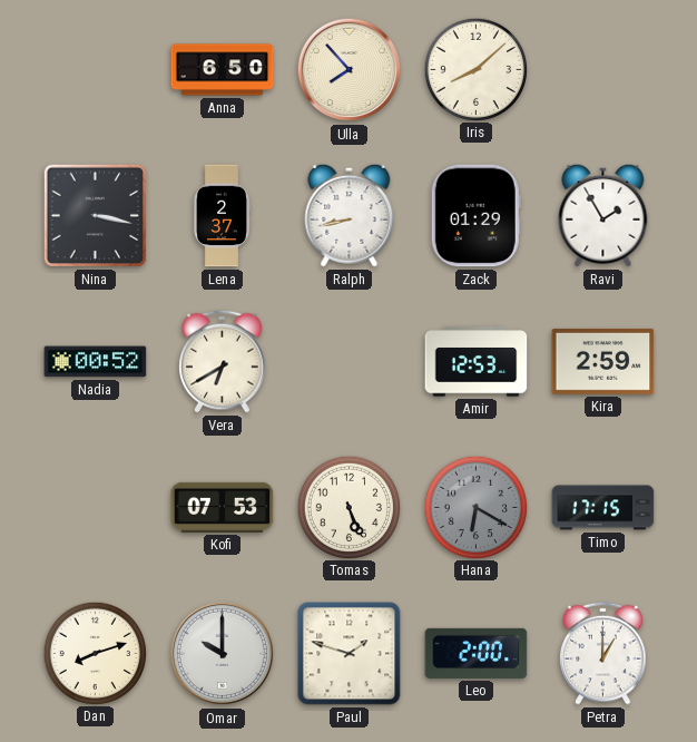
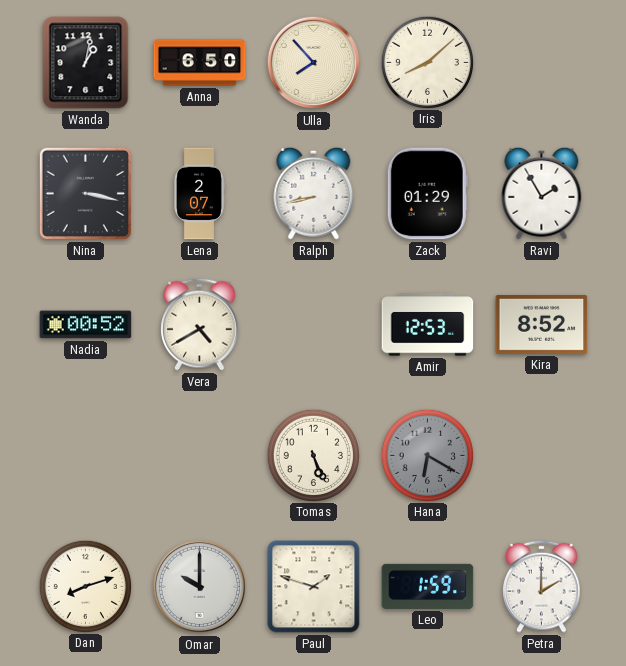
Wanda: none -> 1:02 (86, 63)
Lena: 2:37 -> 2:07 (200, 194)
Vera: 6:40 -> 4:40 (200, 324)
Kira: 2:59 -> 8:52 (542, 324)
Kofi: 07:53 -> none (223, 507)
Timo: 17:15 -> none (603, 508)
Leo: 2:00 -> 1:59 (428, 586)
Petra: 1:00 -> 2:00 (542, 586)
